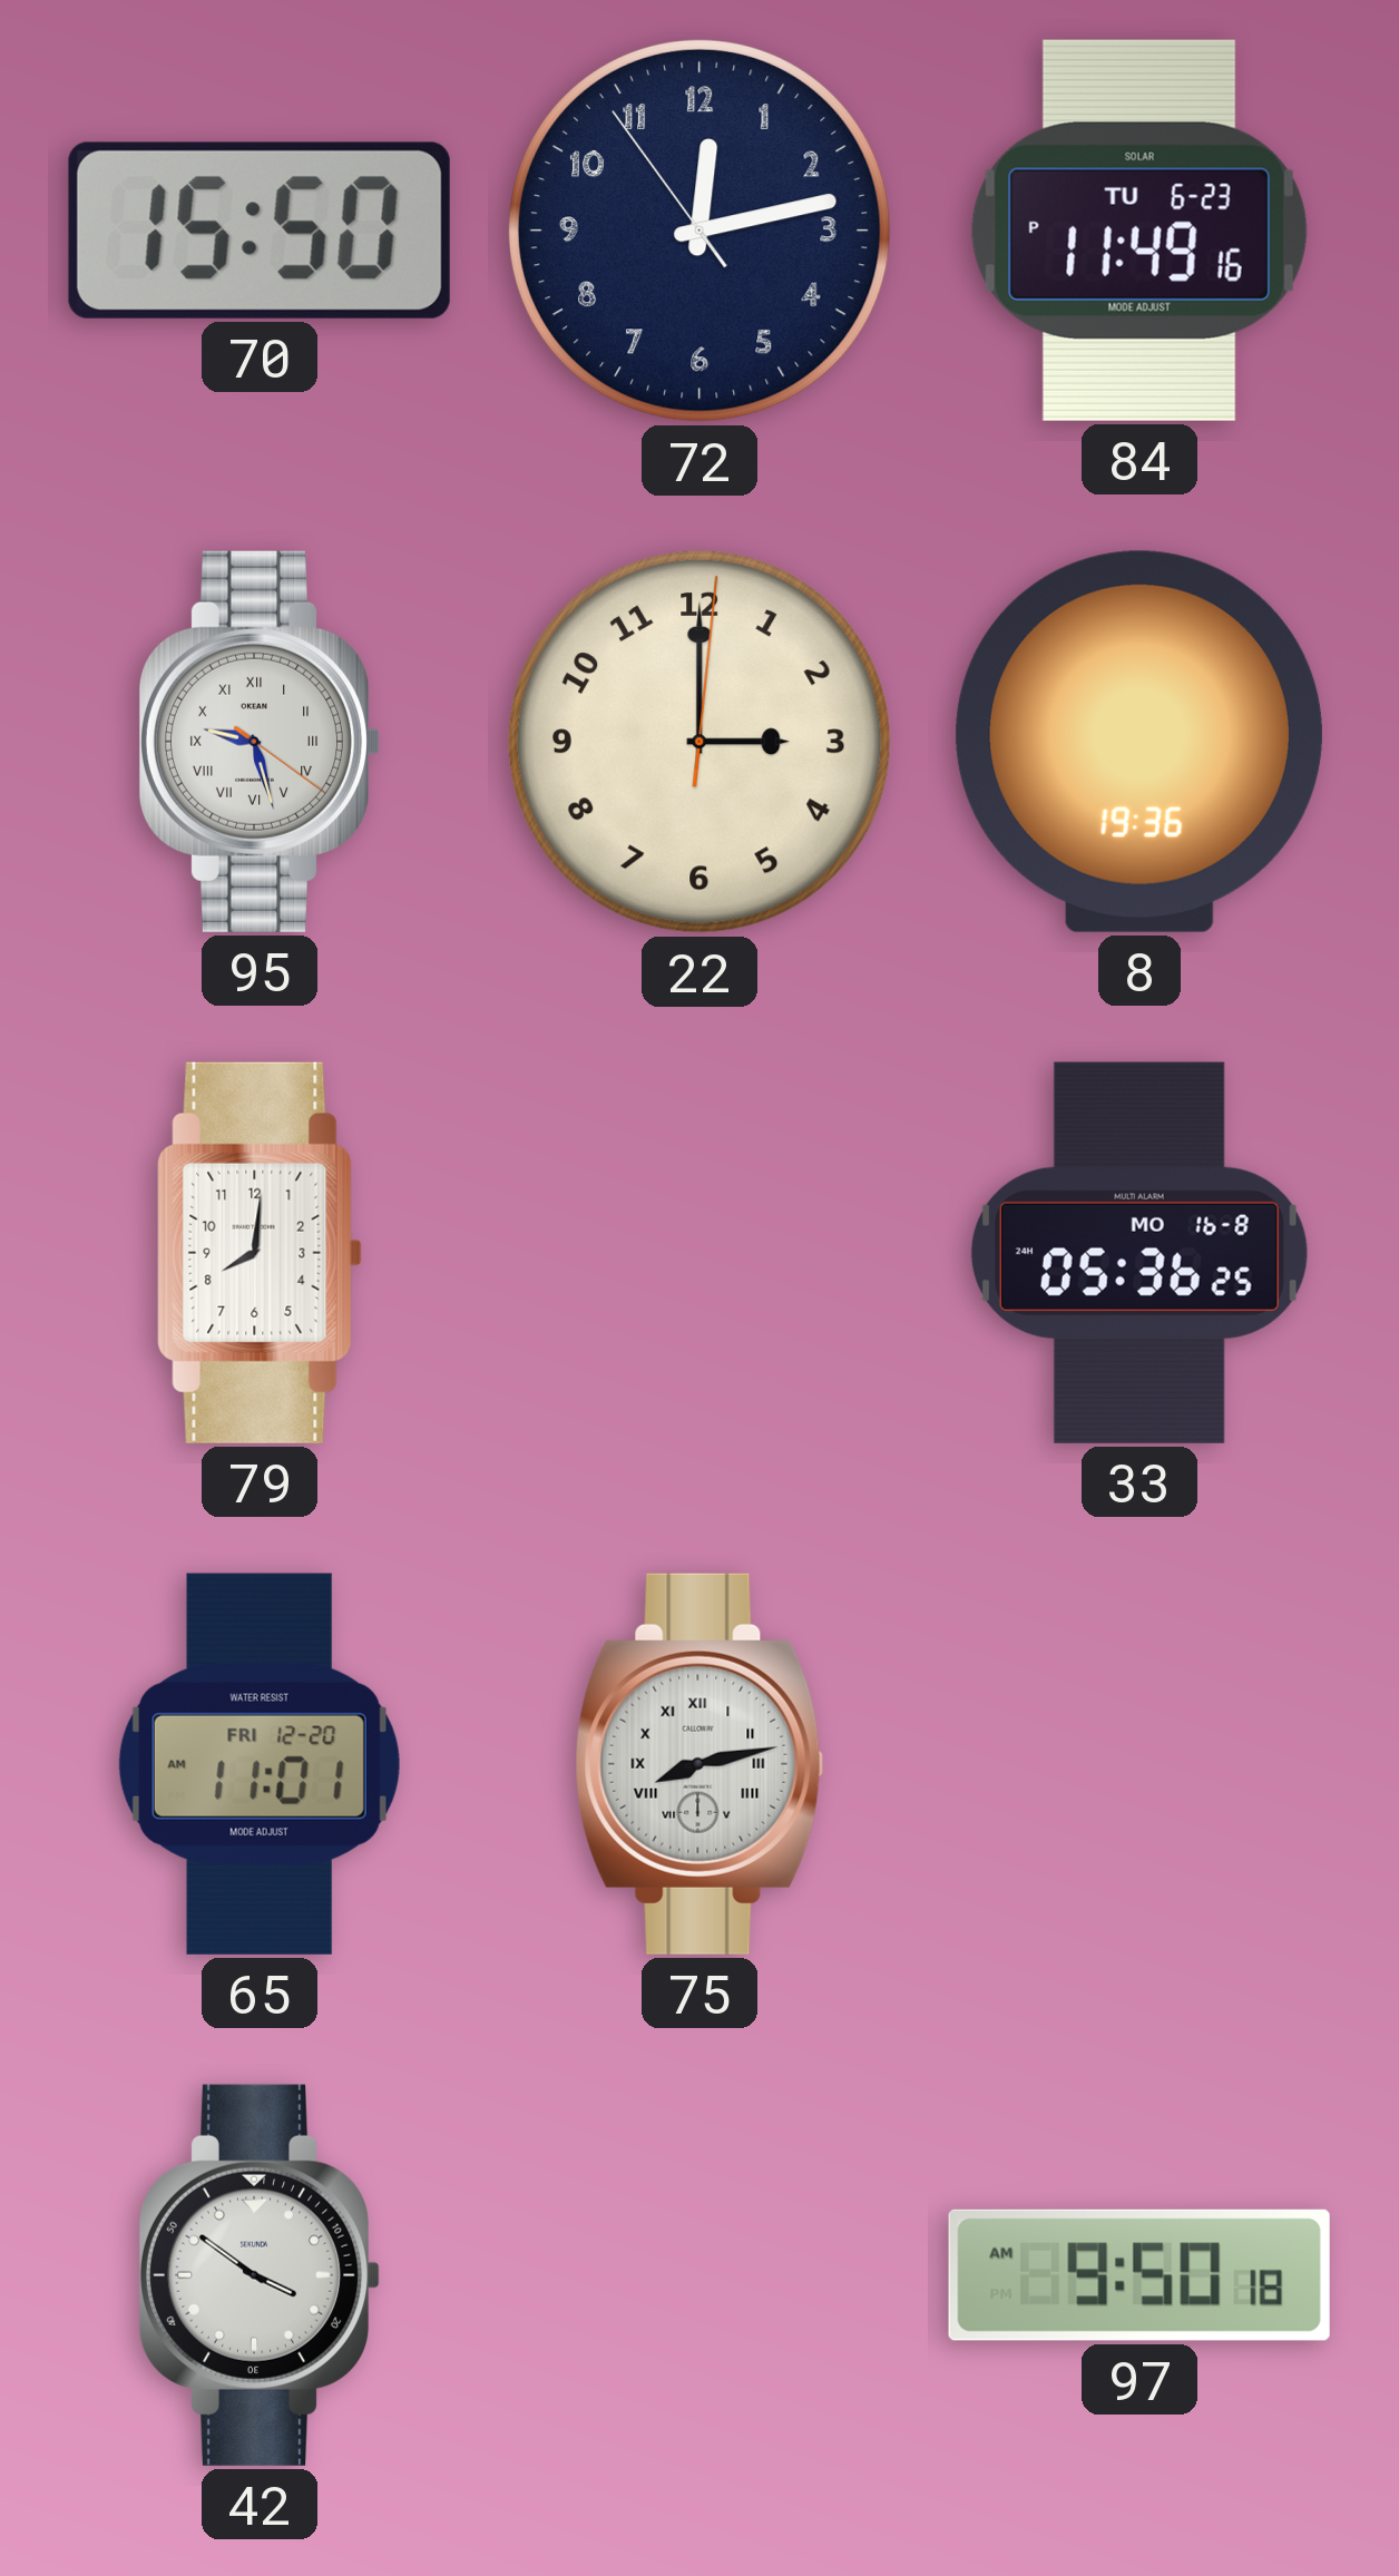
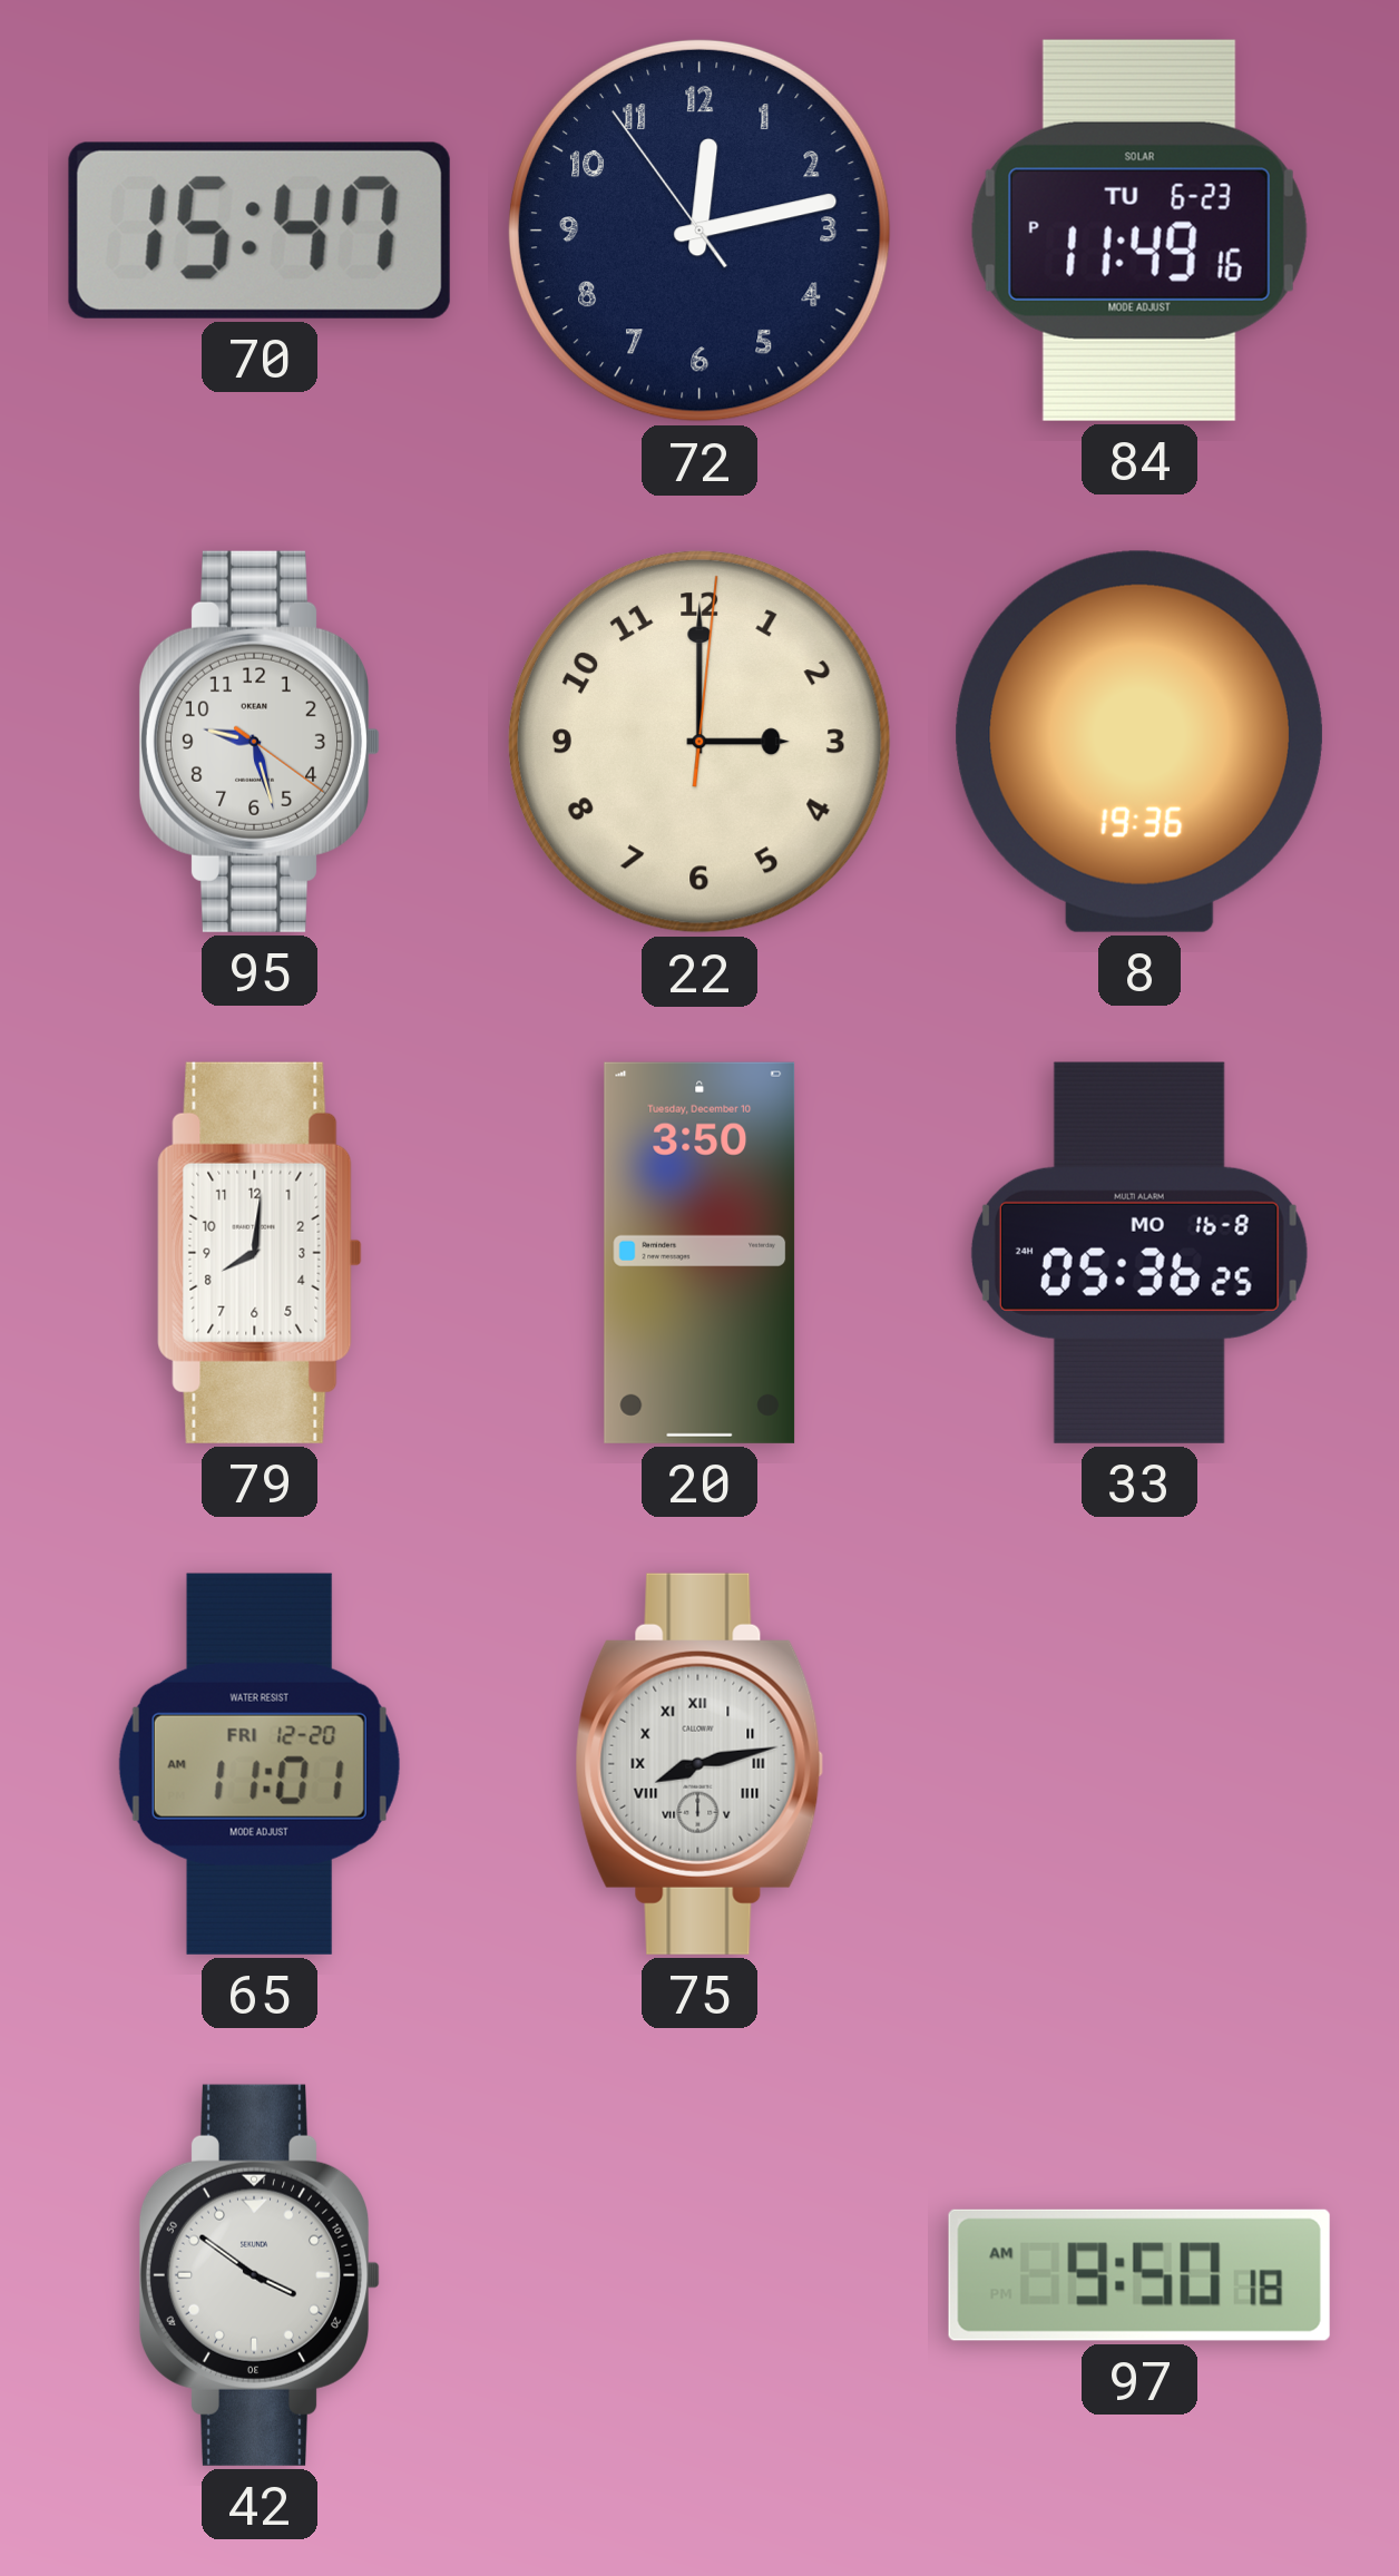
70: 15:50 -> 15:47 (260, 231)
95 numerals: Roman -> Arabic (260, 742)
20: none -> 3:50 (699, 1253)
